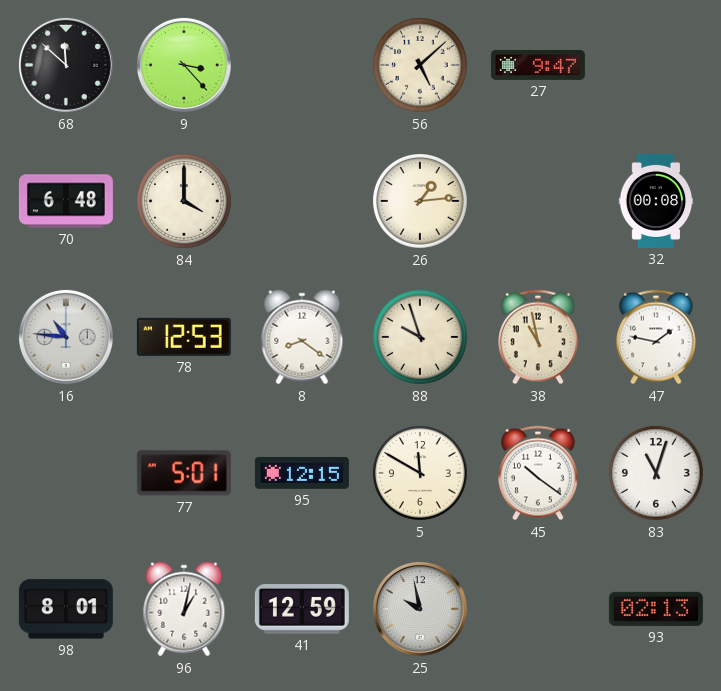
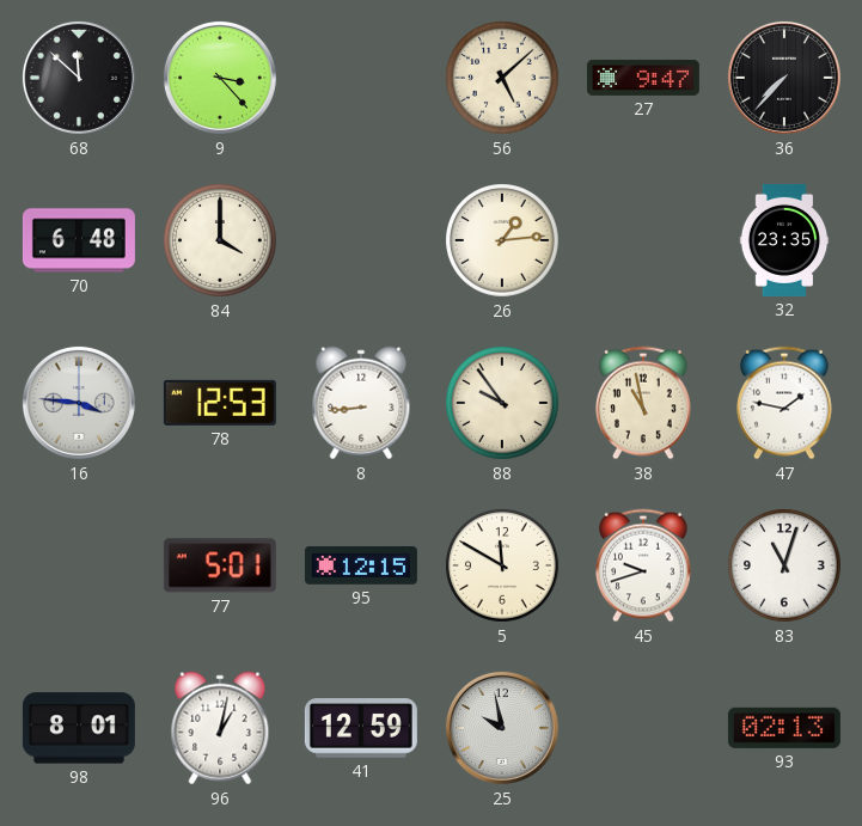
36: none -> 7:37 (784, 78)
32: 00:08 -> 23:35 (784, 240)
16: 10:46 -> 3:46 (79, 403)
8: 8:21 -> 8:44 (361, 403)
88: 9:57 -> 9:54 (503, 404)
45: 10:21 -> 9:42 (644, 565)
